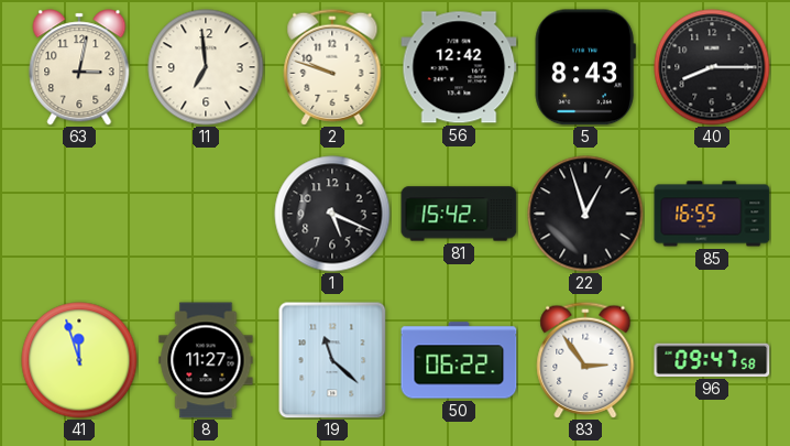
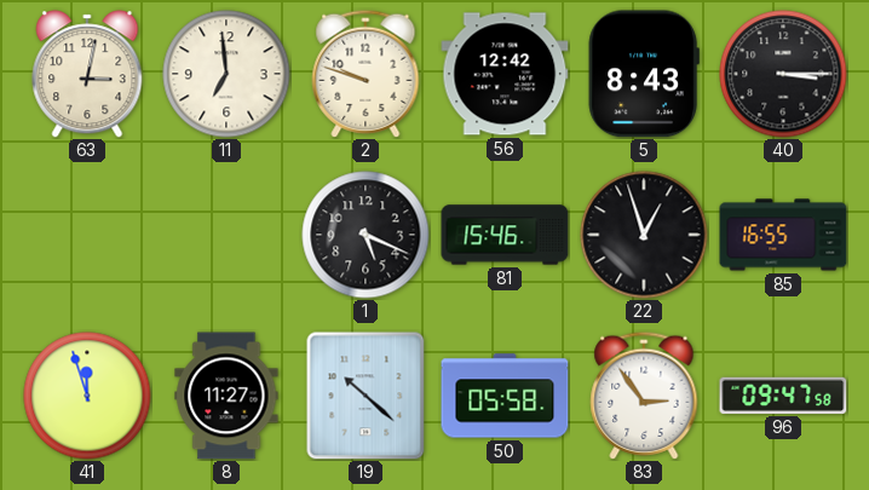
40: 8:15 -> 3:15 (783, 74)
81: 15:42 -> 15:46 (505, 235)
19: 11:22 -> 10:22 (366, 396)
50: 06:22 -> 05:58 (505, 396)
